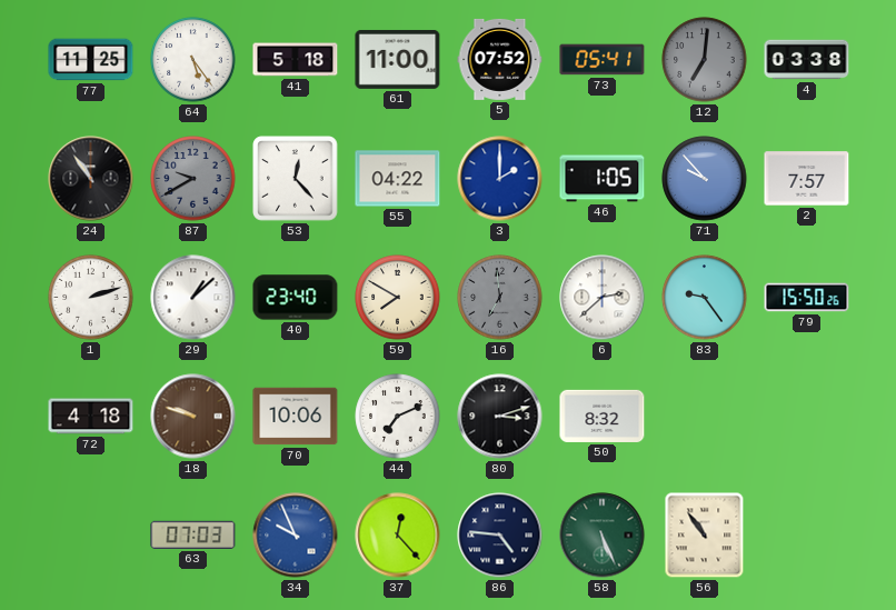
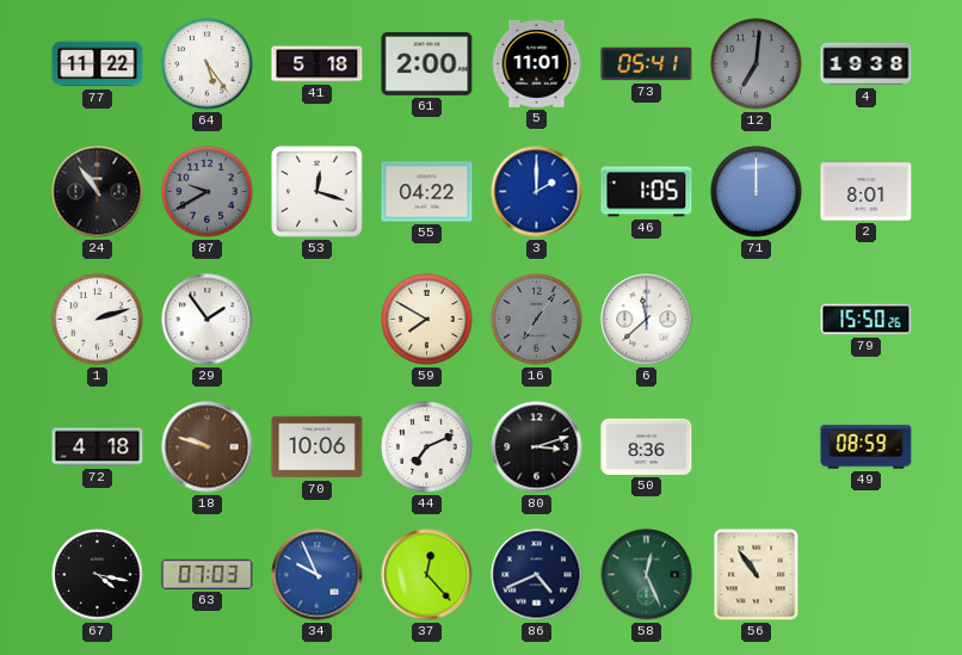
77: 11:25 -> 11:22 (98, 64)
61: 11:00 -> 2:00 (427, 63)
5: 07:52 -> 11:01 (537, 63)
4: 03:38 -> 19:38 (867, 64)
53: 12:23 -> 12:18 (317, 192)
71: 9:53 -> 12:00 (757, 192)
2: 7:57 -> 8:01 (867, 192)
29: 1:08 -> 1:54 (208, 320)
40: 23:40 -> none (296, 298)
16: 6:59 -> 7:06 (537, 320)
6: 2:38 -> 11:38 (647, 320)
83: 9:24 -> none (705, 298)
50: 8:32 -> 8:36 (647, 446)
49: none -> 08:59 (867, 447)
67: none -> 4:17 (98, 575)
86: 4:46 -> 4:41 (537, 575)
58: 5:26 -> 12:26 (647, 575)
